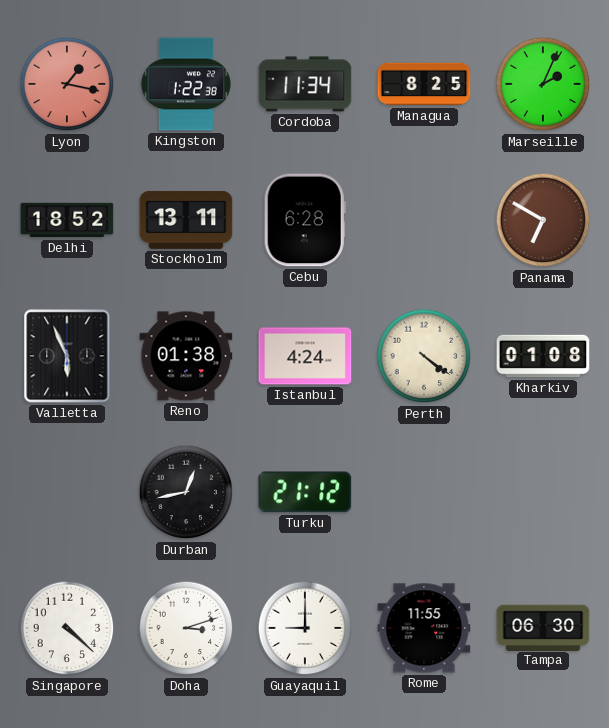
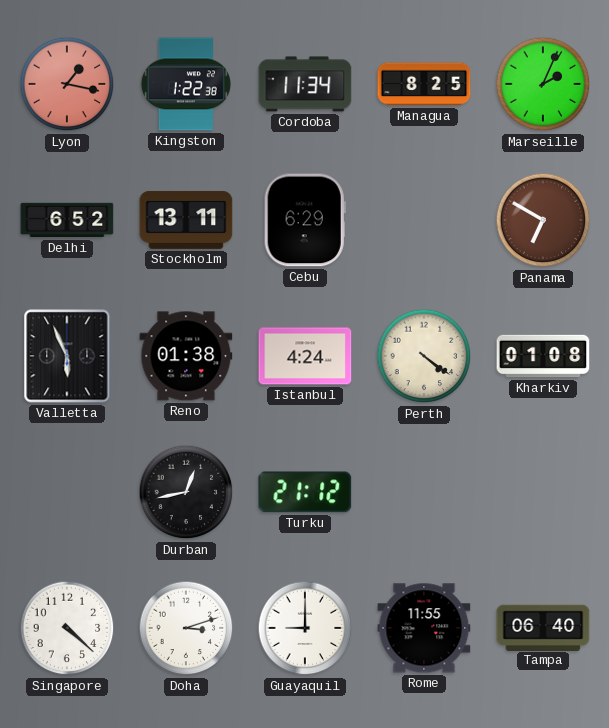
Delhi: 18:52 -> 6:52 (67, 220)
Cebu: 6:28 -> 6:29 (305, 220)
Tampa: 06:30 -> 06:40 (543, 627)
